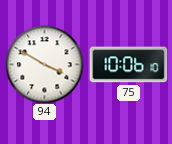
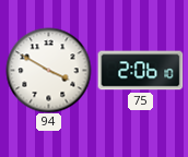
75: 10:06 -> 2:06 (140, 71)
